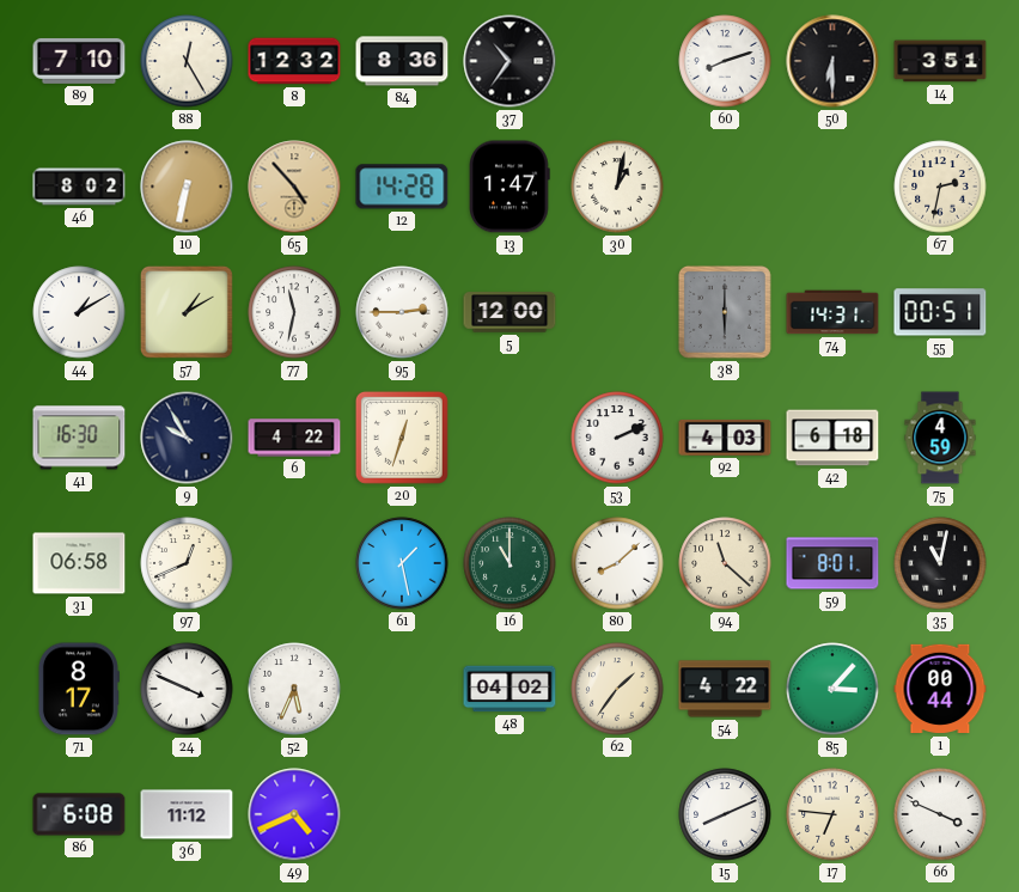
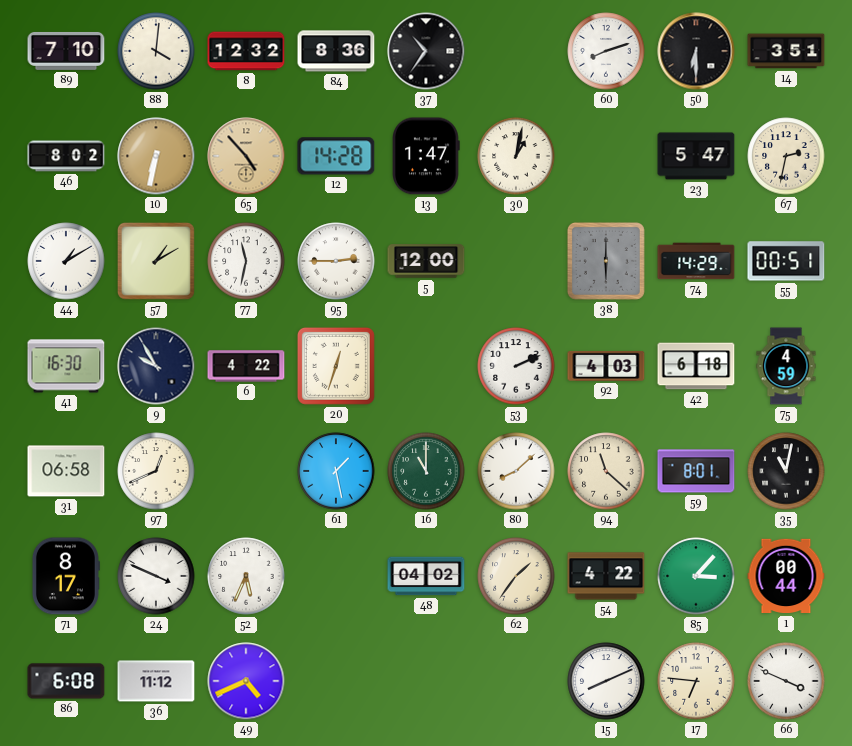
88: 12:25 -> 4:01 (156, 51)
23: none -> 5:47 (696, 156)
74: 14:31 -> 14:29 (696, 261)
